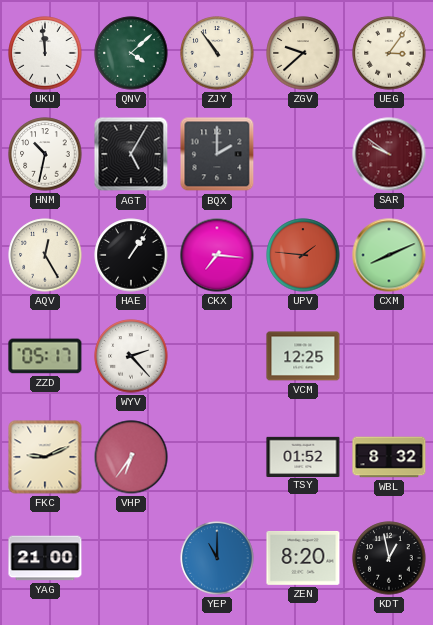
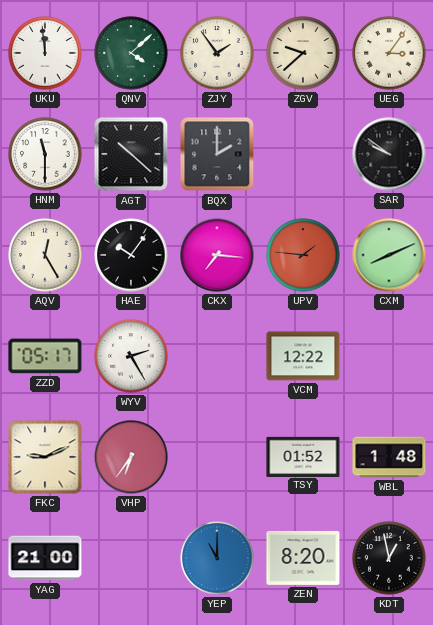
ZJY: 10:54 -> 1:54 (217, 53)
HNM: 10:32 -> 11:30 (45, 154)
AGT: 5:05 -> 10:22 (131, 154)
SAR dial: burgundy -> black (389, 154)
HAE: 1:06 -> 10:06 (131, 255)
WYV: 2:23 -> 2:25 (131, 356)
VCM: 12:25 -> 12:22 (303, 356)
WBL: 8:32 -> 1:48 (389, 457)
